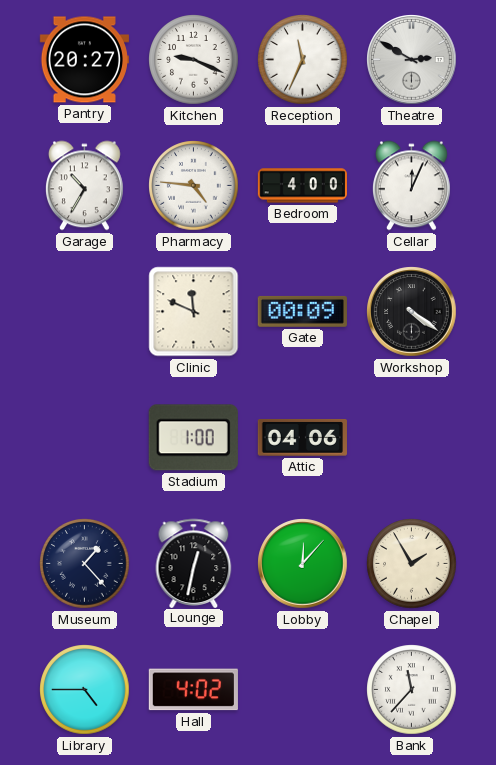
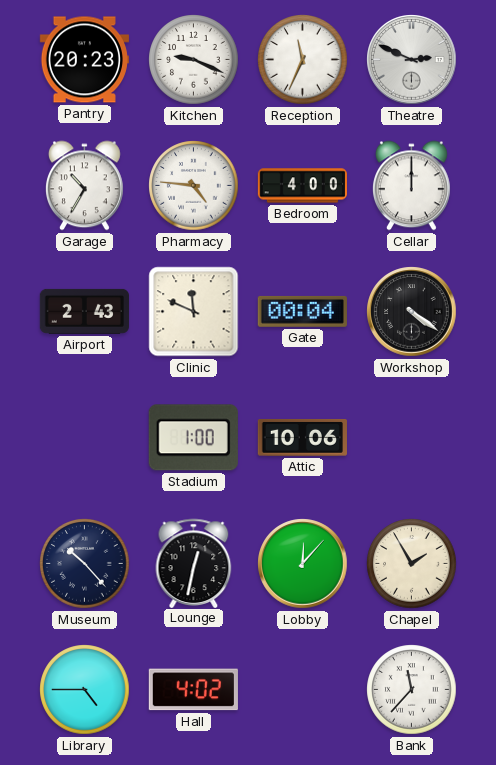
Pantry: 20:27 -> 20:23 (84, 60)
Theatre: 2:50 -> 2:49 (412, 60)
Cellar: 12:04 -> 12:00 (411, 186)
Airport: none -> 2:43 (84, 311)
Gate: 00:09 -> 00:04 (302, 311)
Attic: 04:06 -> 10:06 (302, 438)
Museum: 1:23 -> 10:23 (85, 564)
